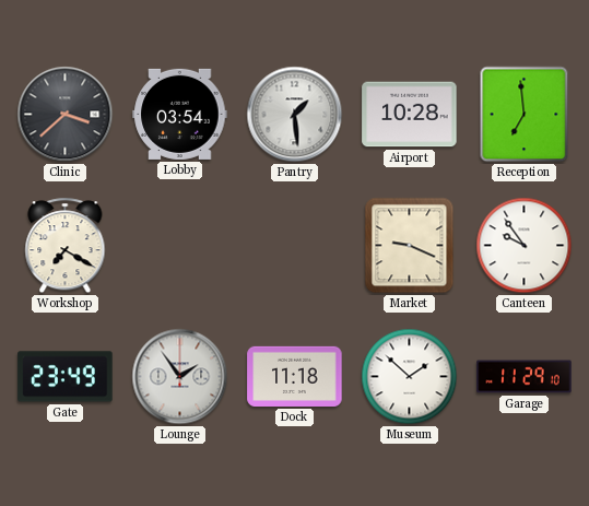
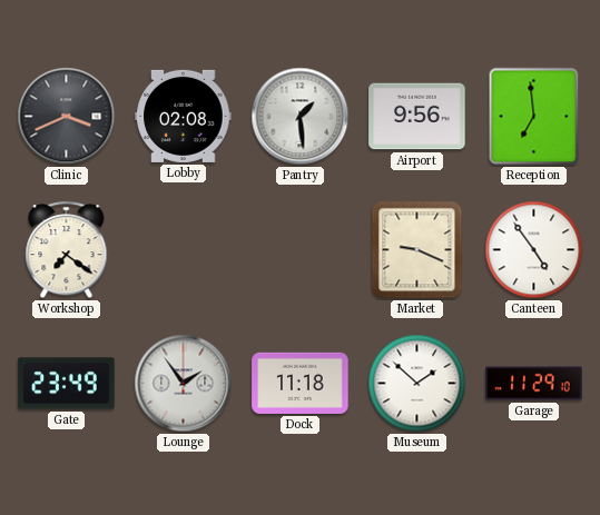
Clinic: 3:38 -> 3:41 (67, 117)
Lobby: 03:54 -> 02:08 (184, 116)
Airport: 10:28 -> 9:56 (417, 117)
Workshop: 7:20 -> 7:21 (67, 250)
Canteen: 9:54 -> 4:54 (534, 250)
